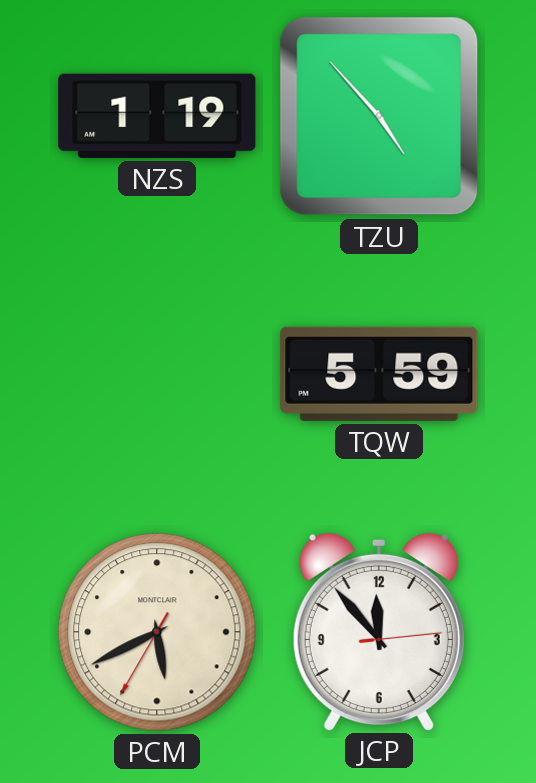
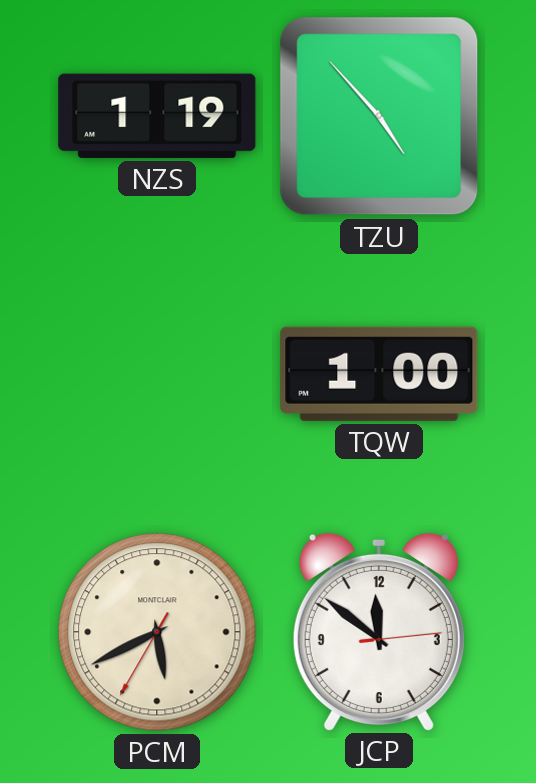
TQW: 5:59 -> 1:00 (379, 374)
JCP: 11:53 -> 11:51 (379, 631)
